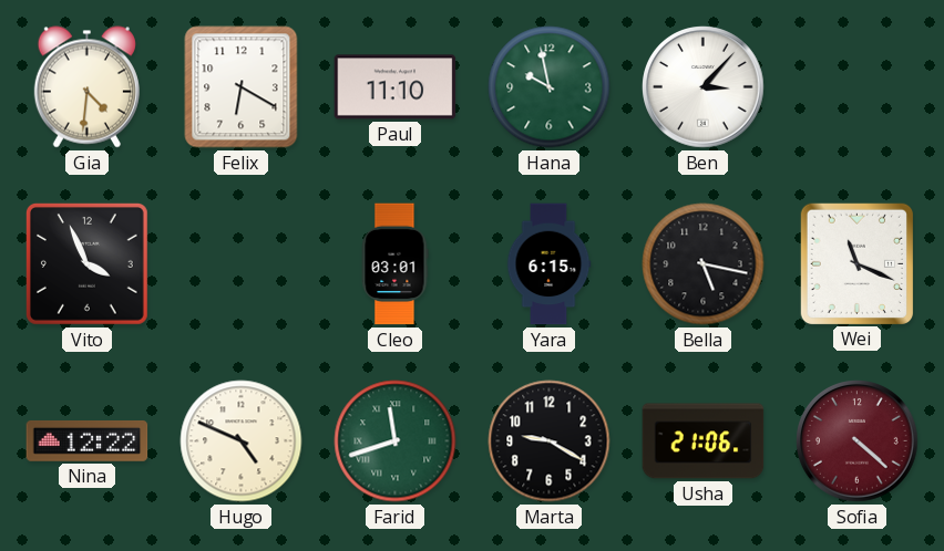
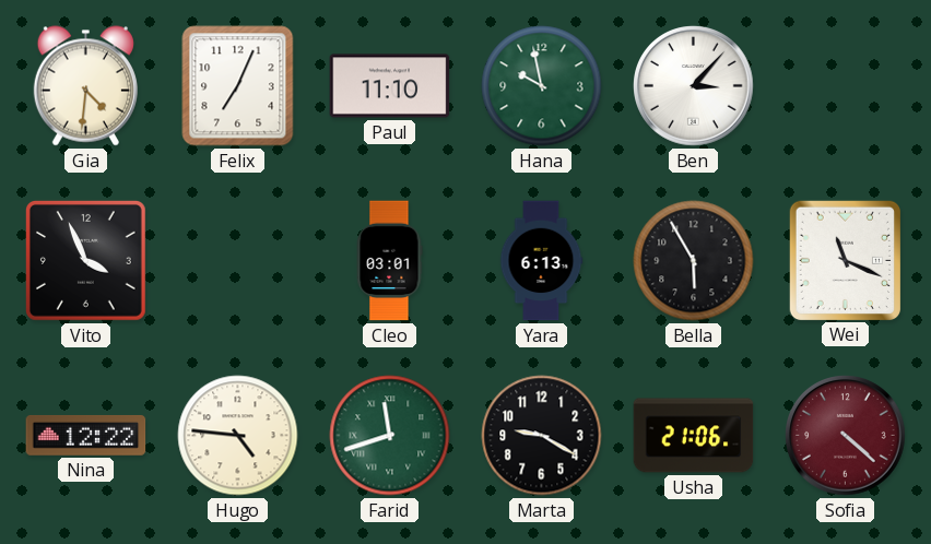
Felix: 6:20 -> 7:04 (238, 86)
Yara: 6:15 -> 6:13 (541, 261)
Bella: 5:17 -> 5:55 (694, 261)
Hugo: 4:49 -> 4:46 (238, 436)
